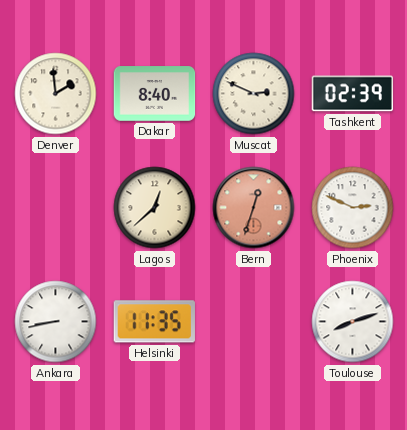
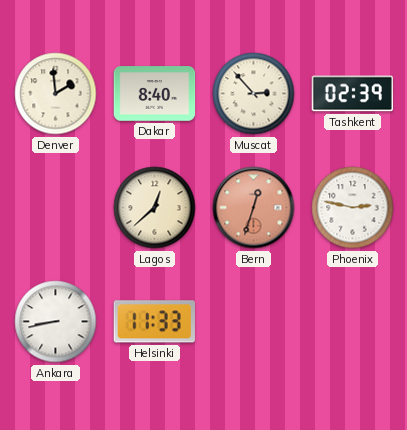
Muscat: 2:49 -> 2:53 (254, 94)
Phoenix: 2:49 -> 2:47 (353, 208)
Helsinki: 11:35 -> 11:33 (154, 322)
Toulouse: 8:12 -> none (353, 322)
